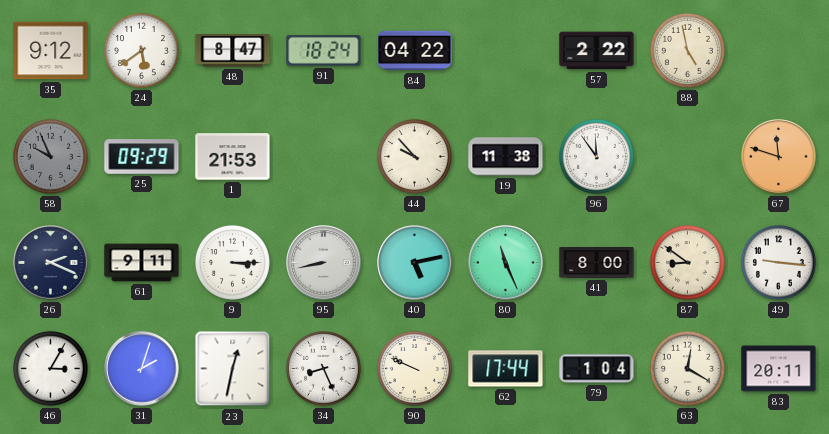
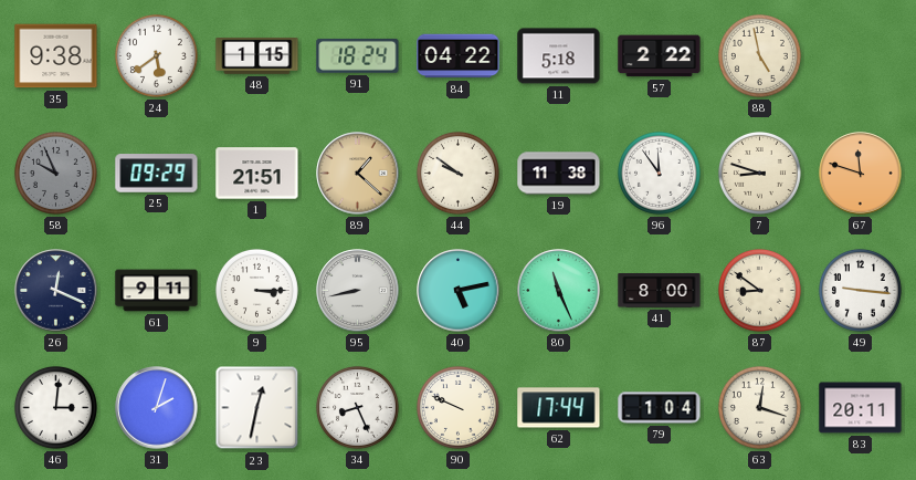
35: 9:12 -> 9:38 (56, 56)
48: 8:47 -> 1:15 (257, 56)
11: none -> 5:18 (559, 56)
1: 21:53 -> 21:51 (257, 174)
89: none -> 1:22 (358, 174)
44: 9:53 -> 9:51 (457, 173)
7: none -> 8:48 (759, 173)
26: 2:19 -> 12:19 (56, 291)
46: 3:05 -> 3:01 (55, 407)
63: 12:20 -> 12:18 (759, 407)
